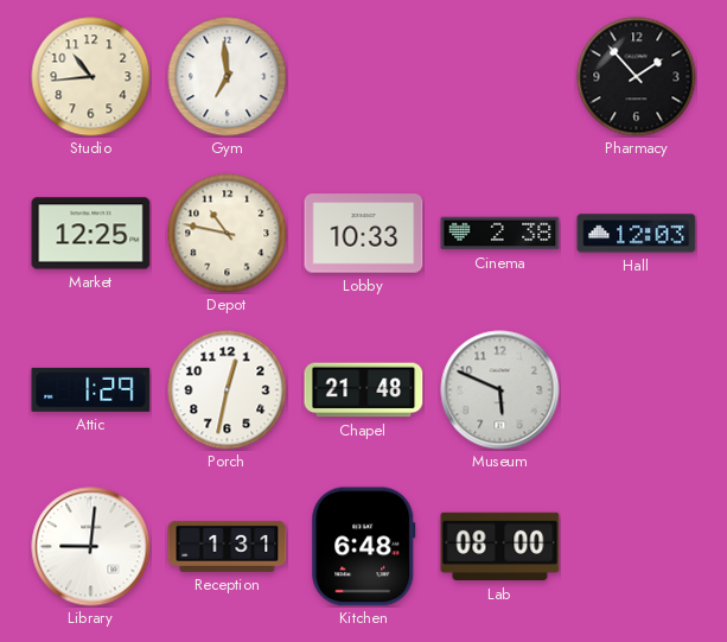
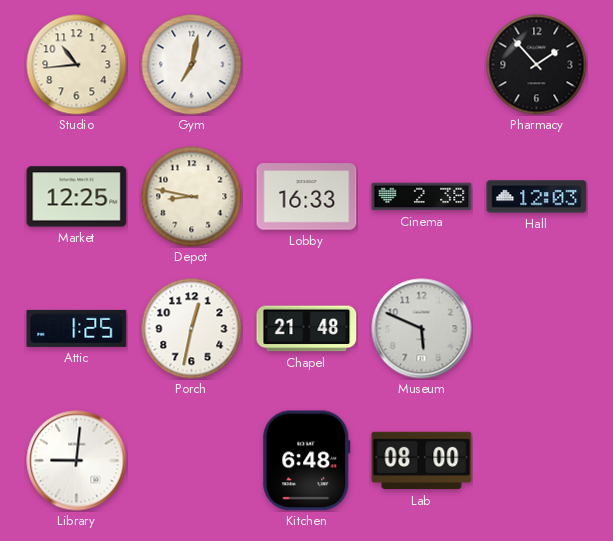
Gym: 6:59 -> 7:02 (192, 65)
Depot: 10:47 -> 8:47 (192, 197)
Lobby: 10:33 -> 16:33 (307, 197)
Attic: 1:29 -> 1:25 (77, 328)
Reception: 1:31 -> none (228, 546)
